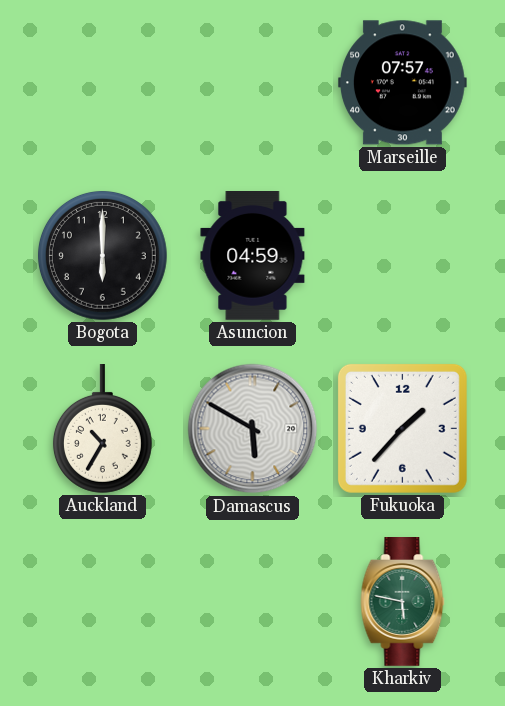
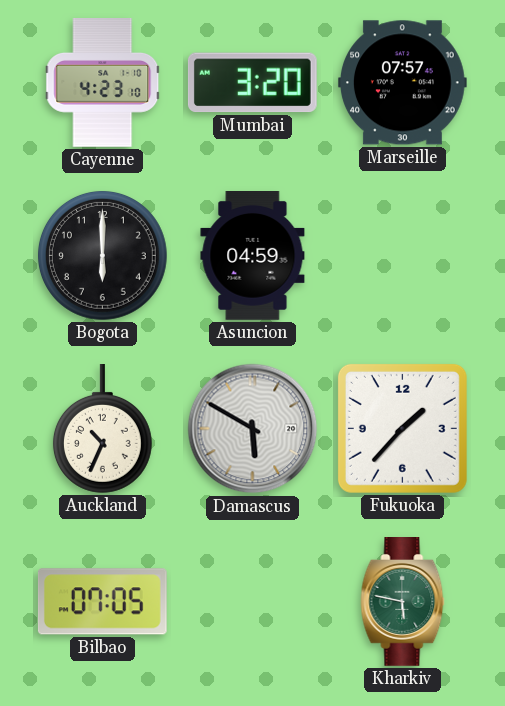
Cayenne: none -> 4:23 (103, 83)
Mumbai: none -> 3:20 (252, 83)
Auckland: 10:35 -> 10:34 (102, 429)
Bilbao: none -> 07:05 (102, 602)
